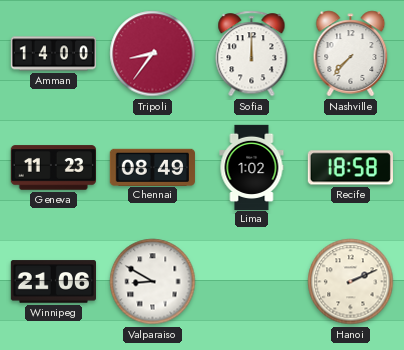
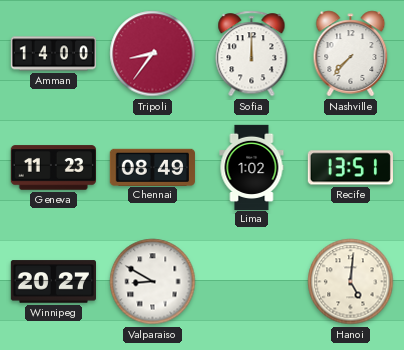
Recife: 18:58 -> 13:51 (350, 168)
Winnipeg: 21:06 -> 20:27 (53, 282)
Hanoi: 2:11 -> 5:01 (351, 282)
